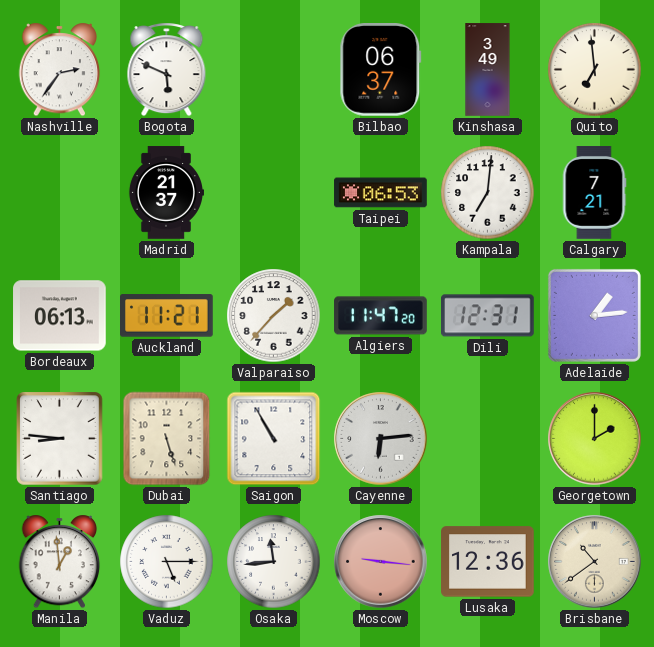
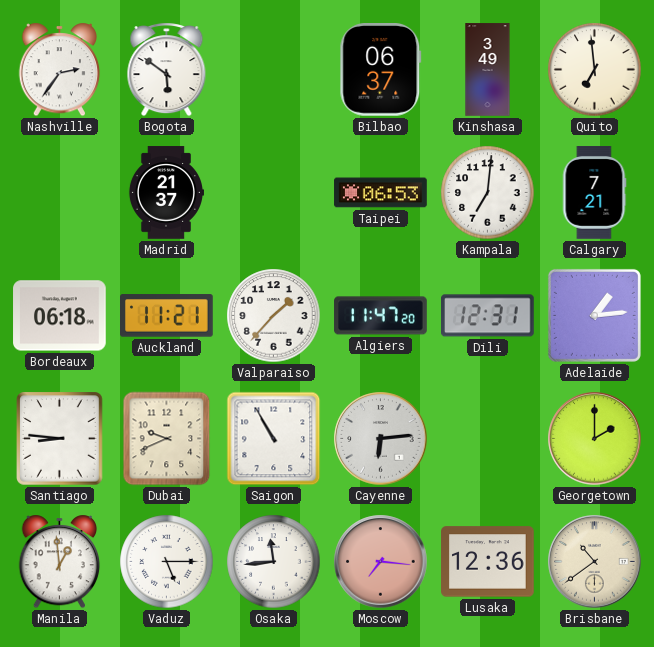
Bogota: 5:49 -> 5:51 (167, 70)
Bordeaux: 06:13 -> 06:18 (60, 316)
Dubai: 5:27 -> 9:41 (167, 439)
Moscow: 9:16 -> 7:16 (381, 562)
